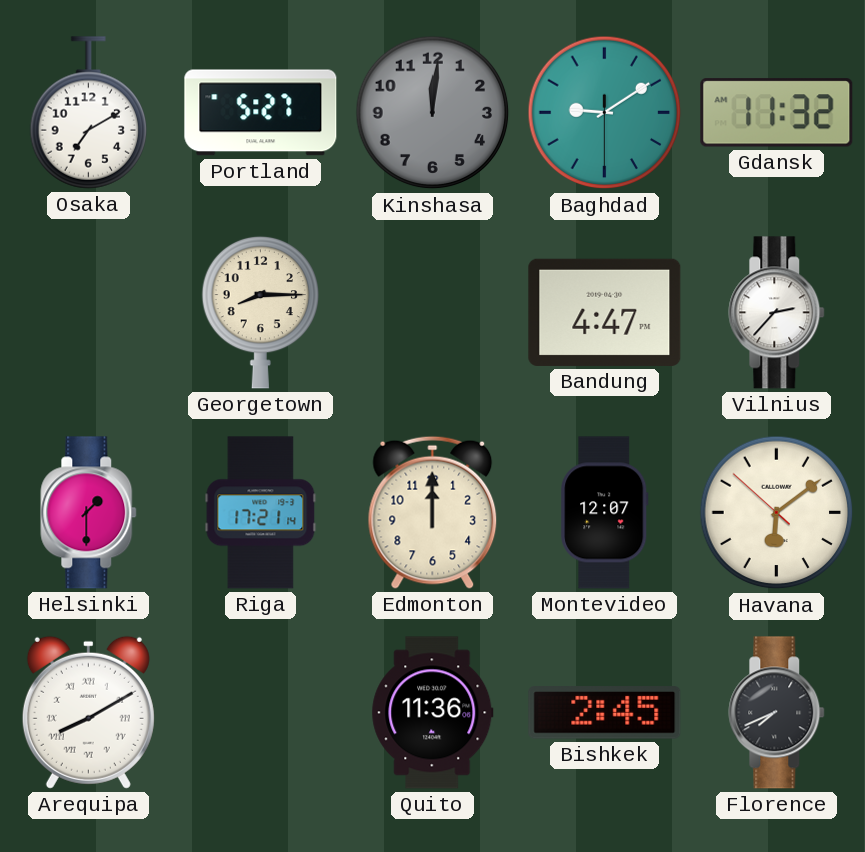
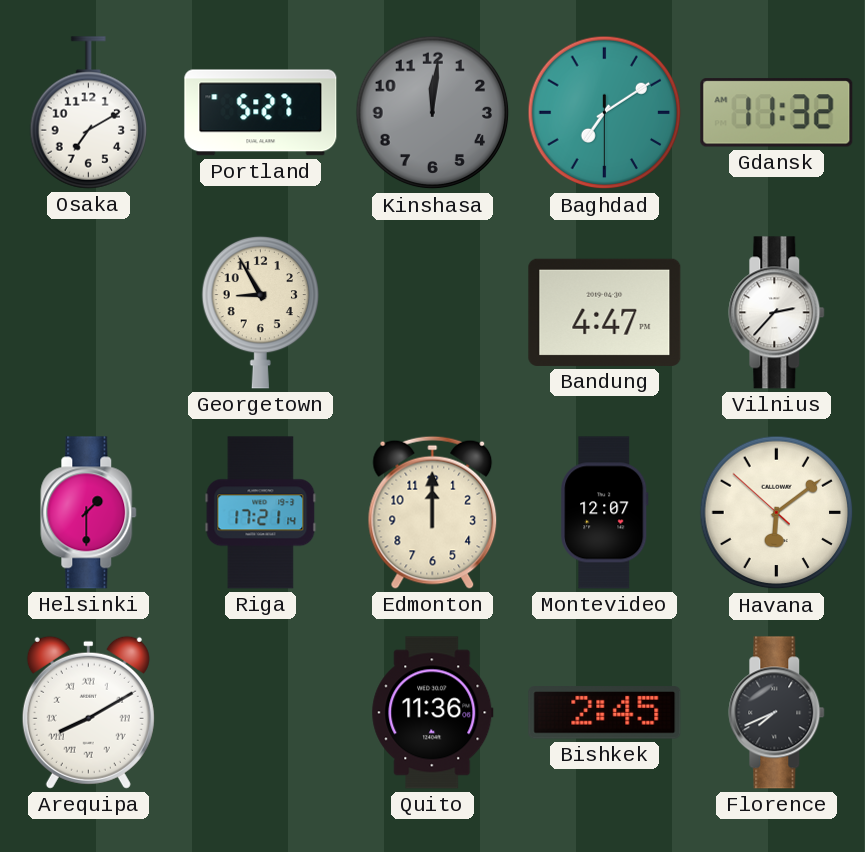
Baghdad: 9:09 -> 7:09 (605, 113)
Georgetown: 8:15 -> 8:55 (260, 312)
